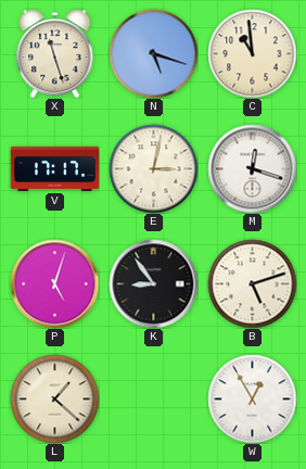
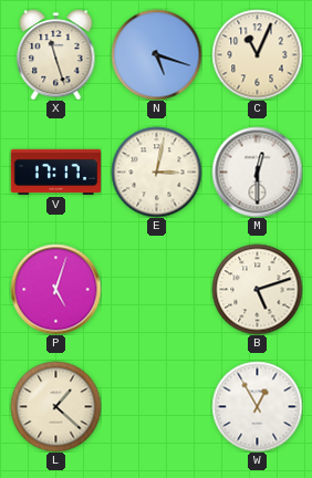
C: 10:59 -> 11:04 (257, 54)
M: 12:18 -> 12:30 (257, 172)
K: 8:54 -> none (153, 283)
